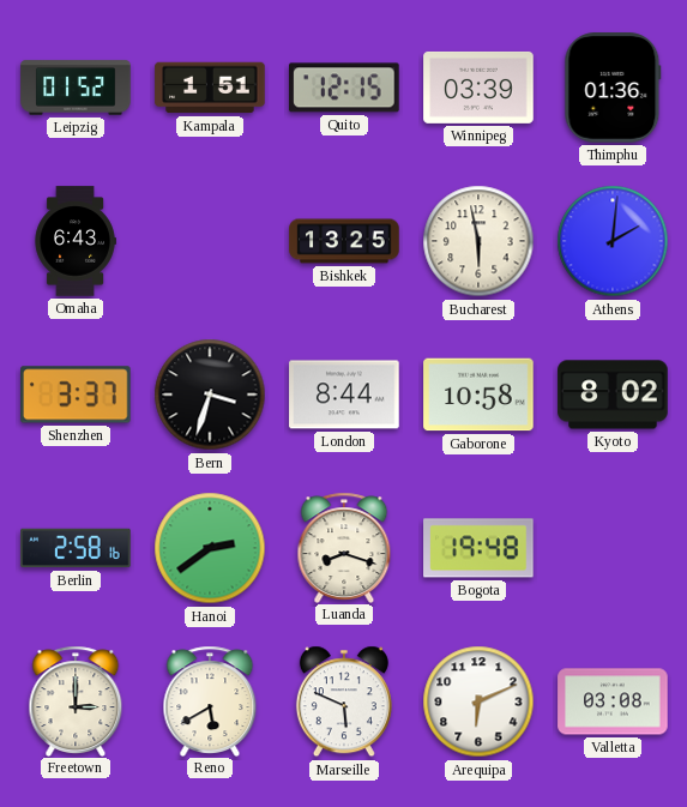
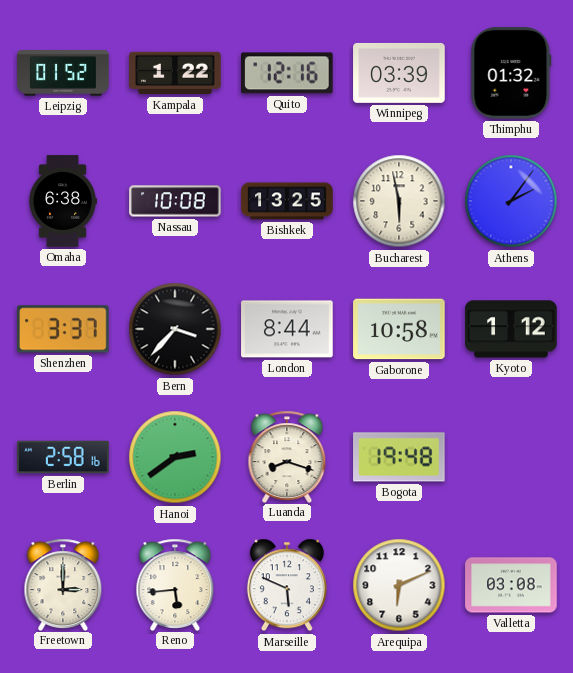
Kampala: 1:51 -> 1:22 (175, 73)
Quito: 12:15 -> 12:16 (287, 73)
Thimphu: 01:36 -> 01:32 (511, 73)
Omaha: 6:43 -> 6:38 (63, 201)
Nassau: none -> 10:08 (175, 201)
Athens: 2:01 -> 2:06 (511, 201)
Bern: 3:33 -> 3:37 (175, 329)
Kyoto: 8:02 -> 1:12 (511, 329)
Reno: 5:40 -> 5:44 (175, 584)
